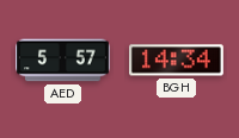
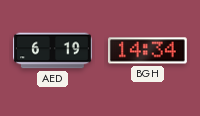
AED: 5:57 -> 6:19 (53, 51)
